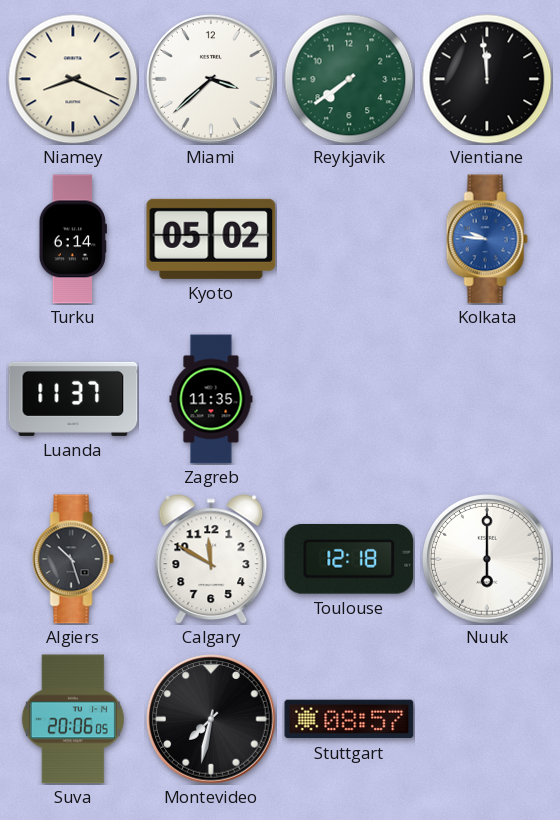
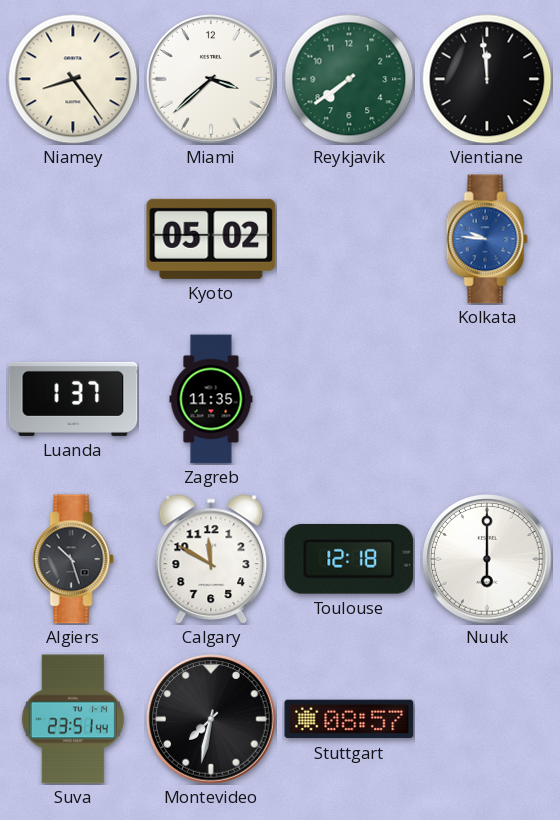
Niamey: 8:19 -> 8:24 (73, 79)
Turku: 6:14 -> none (73, 239)
Luanda: 11:37 -> 1:37 (73, 399)
Suva: 20:06 -> 23:51 (73, 719)
